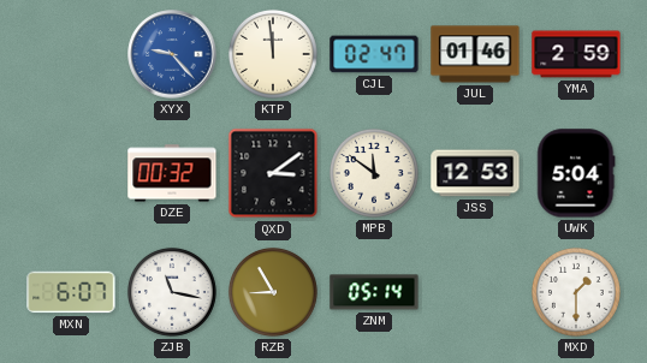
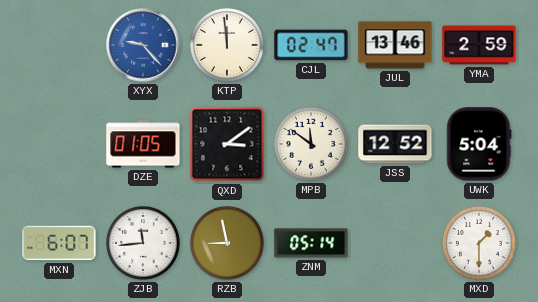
JUL: 01:46 -> 13:46 (395, 45)
DZE: 00:32 -> 01:05 (143, 144)
JSS: 12:53 -> 12:52 (395, 144)
ZJB: 11:17 -> 11:44 (143, 243)
RZB: 8:55 -> 8:58 (227, 243)
